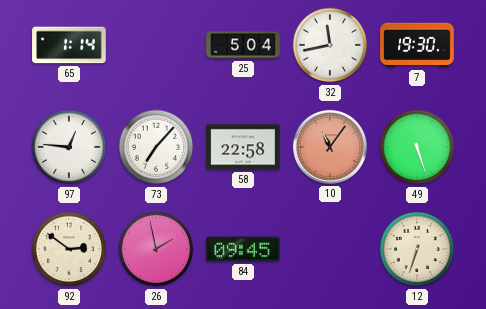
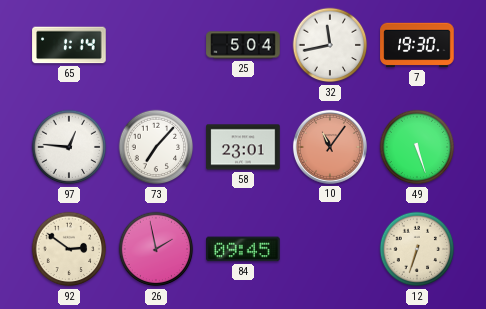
58: 22:58 -> 23:01 (243, 147)
